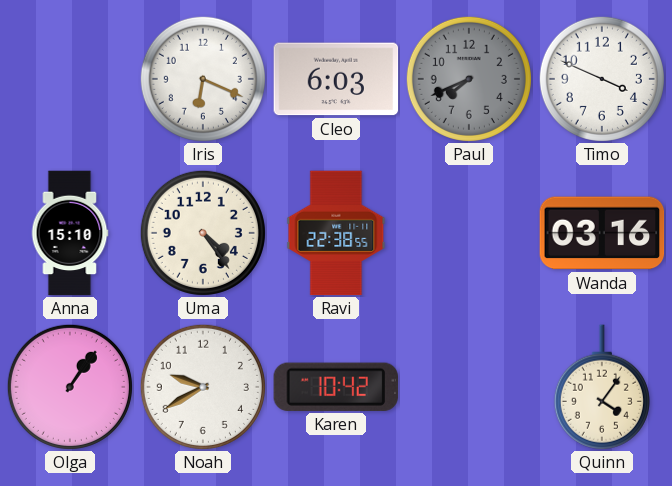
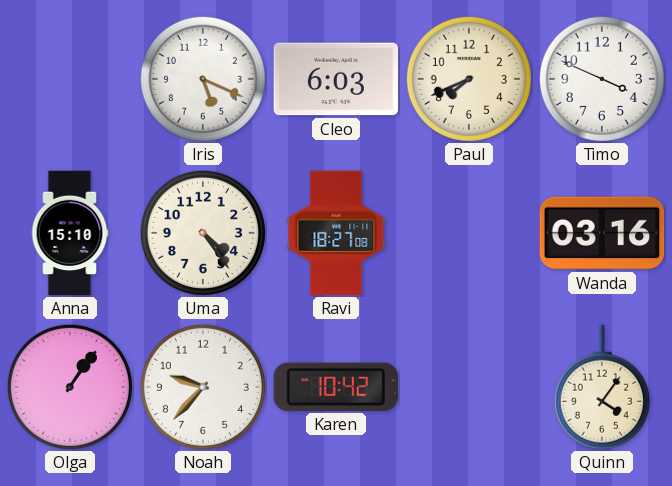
Iris: 6:19 -> 5:19 (203, 79)
Paul dial: grey -> cream (469, 79)
Ravi: 22:38 -> 18:27 (336, 233)
Noah: 9:40 -> 9:37 (203, 387)
